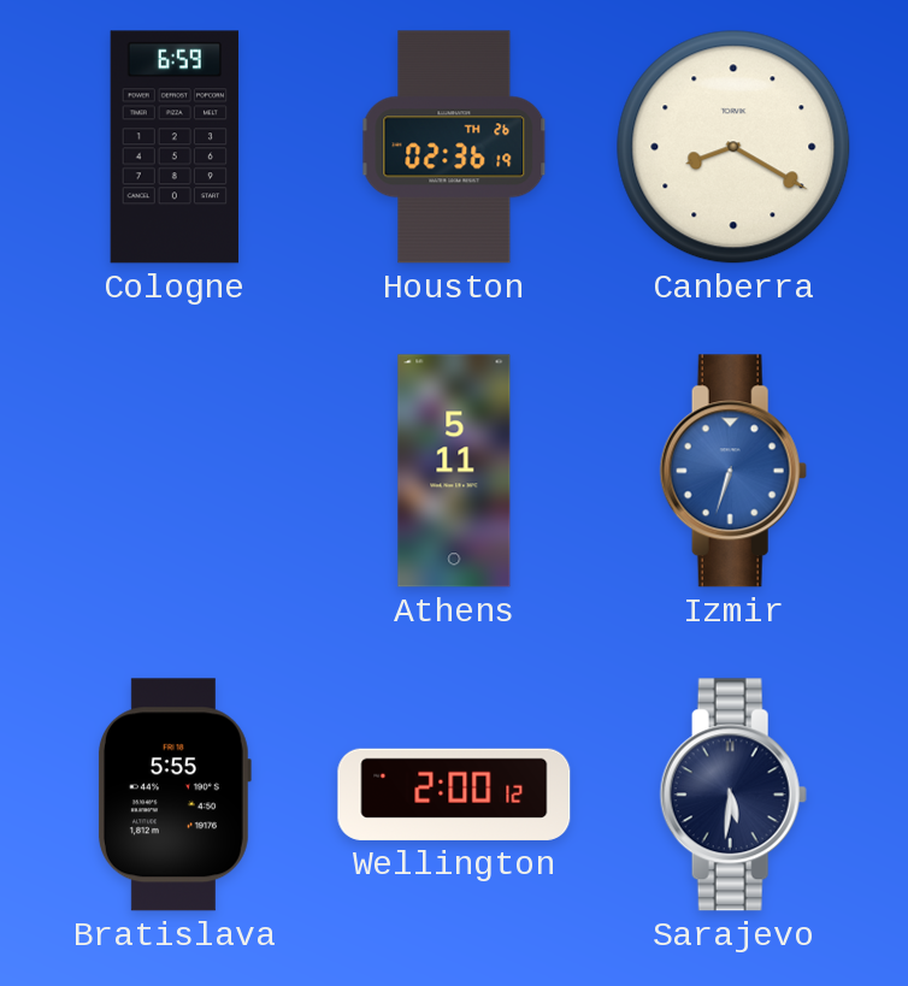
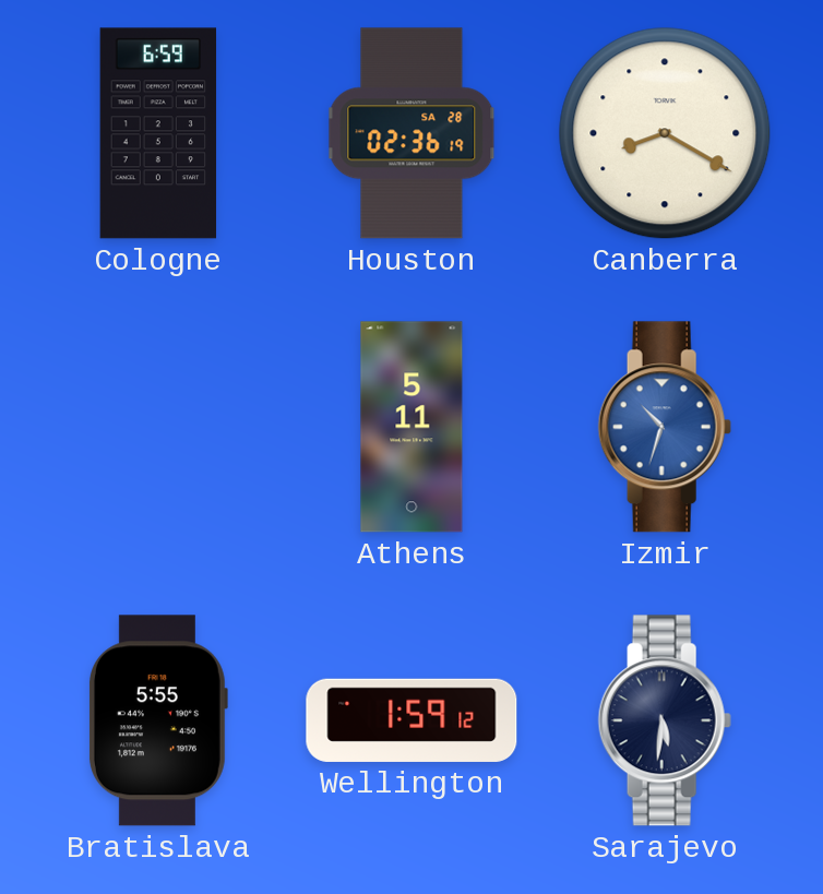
Houston date: TH 26 -> SA 28 (411, 133)
Izmir: 6:33 -> 10:33 (665, 427)
Wellington: 2:00 -> 1:59 (411, 720)
